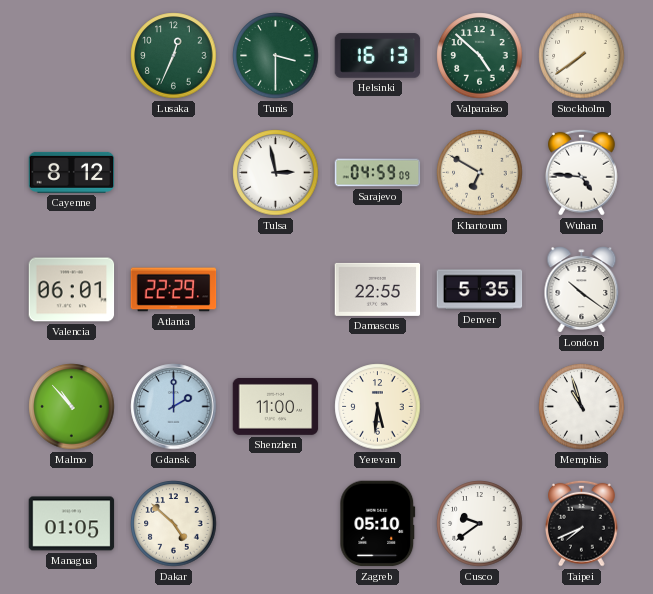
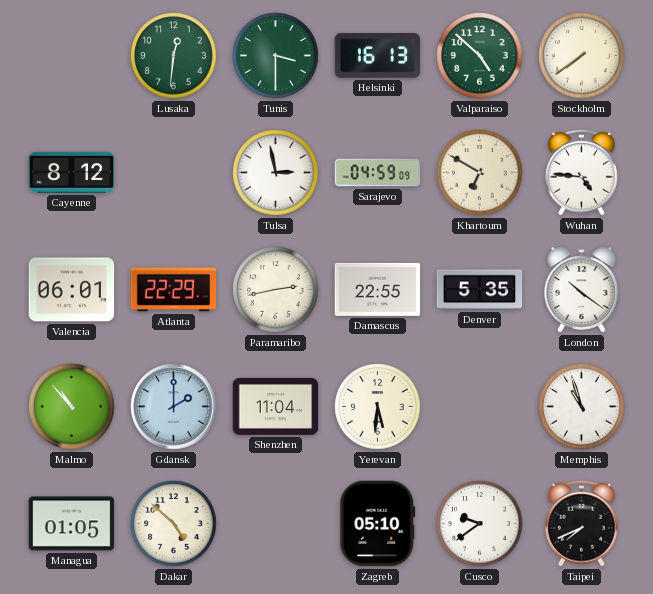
Lusaka: 12:34 -> 12:31 (174, 56)
Paramaribo: none -> 2:43 (276, 290)
Shenzhen: 11:00 -> 11:04 (276, 406)
